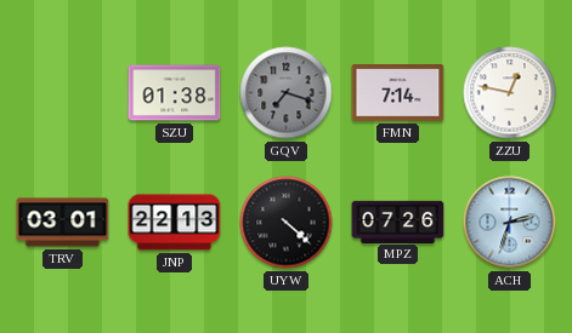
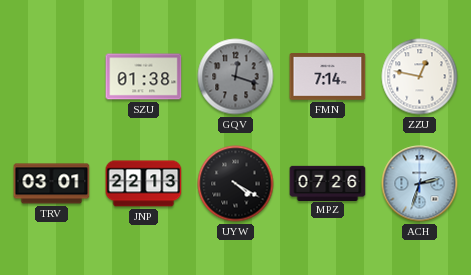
GQV: 7:18 -> 12:18 (236, 77)
UYW: 4:22 -> 4:20 (236, 184)
